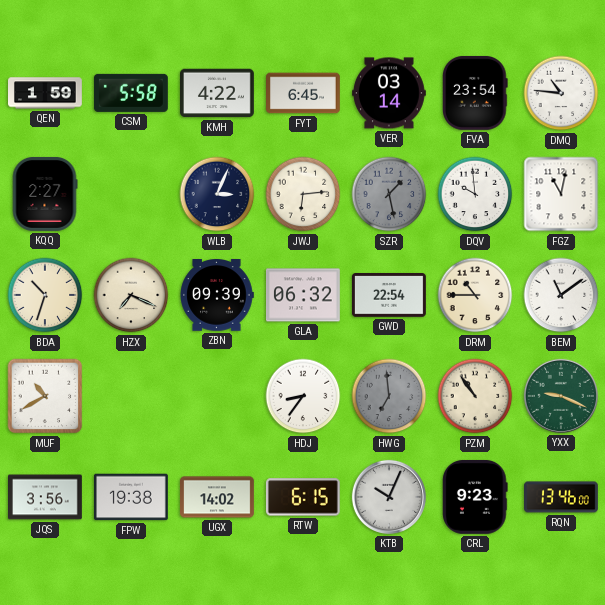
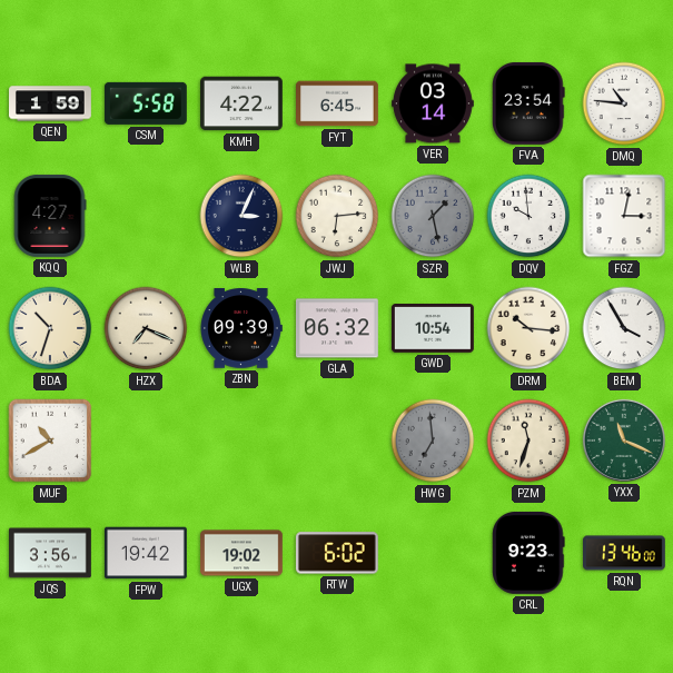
KQQ: 2:27 -> 4:27 (50, 216)
FGZ: 11:02 -> 3:02 (624, 216)
GWD: 22:54 -> 10:54 (433, 329)
DRM: 10:45 -> 10:16 (528, 328)
BEM: 11:09 -> 3:55 (624, 328)
HDJ: 8:36 -> none (303, 396)
PZM: 10:54 -> 11:33 (528, 441)
YXX: 9:19 -> 11:19 (624, 441)
FPW: 19:38 -> 19:42 (146, 553)
UGX: 14:02 -> 19:02 (243, 553)
RTW: 6:15 -> 6:02 (337, 553)
KTB: 10:04 -> none (389, 497)
